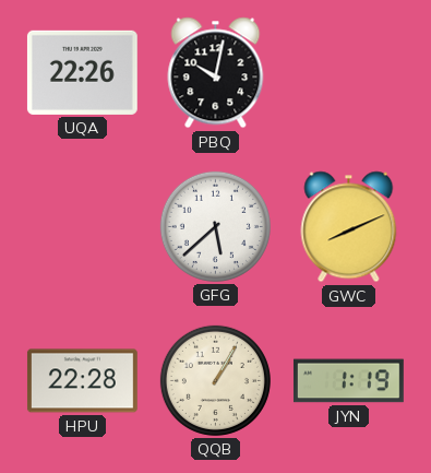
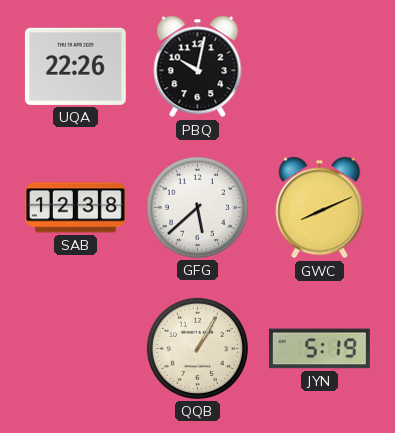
SAB: none -> 12:38 (76, 208)
HPU: 22:28 -> none (82, 381)
JYN: 1:19 -> 5:19 (319, 349)
